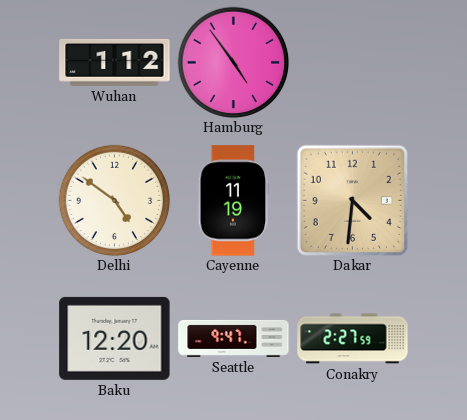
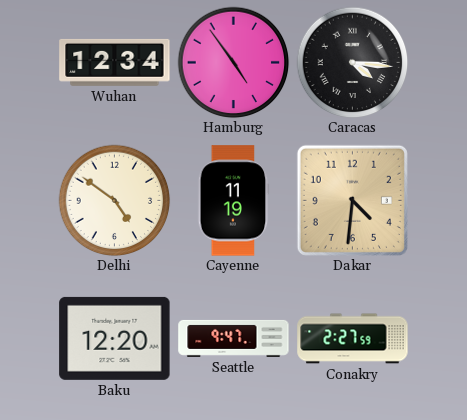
Wuhan: 1:12 -> 12:34 (115, 62)
Caracas: none -> 4:16 (352, 62)
